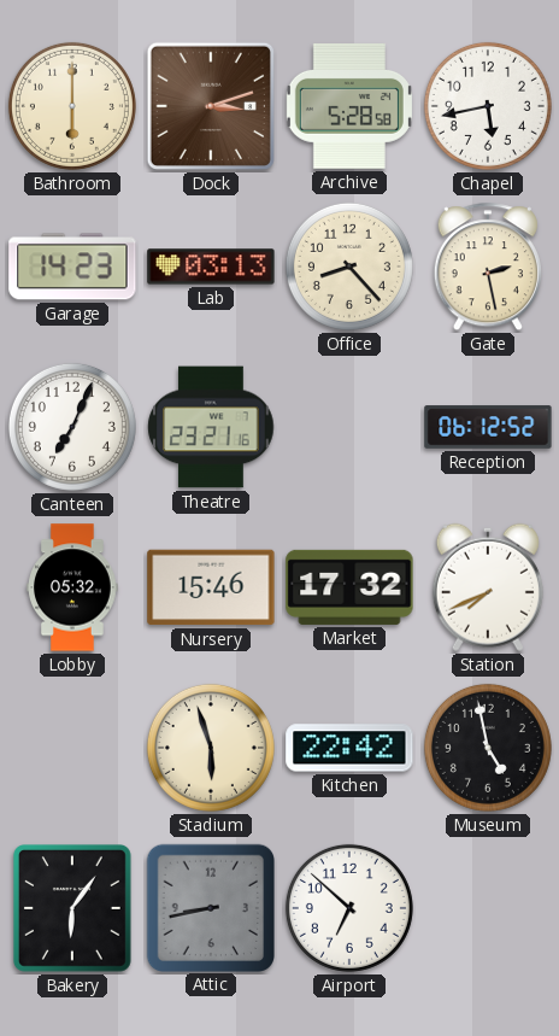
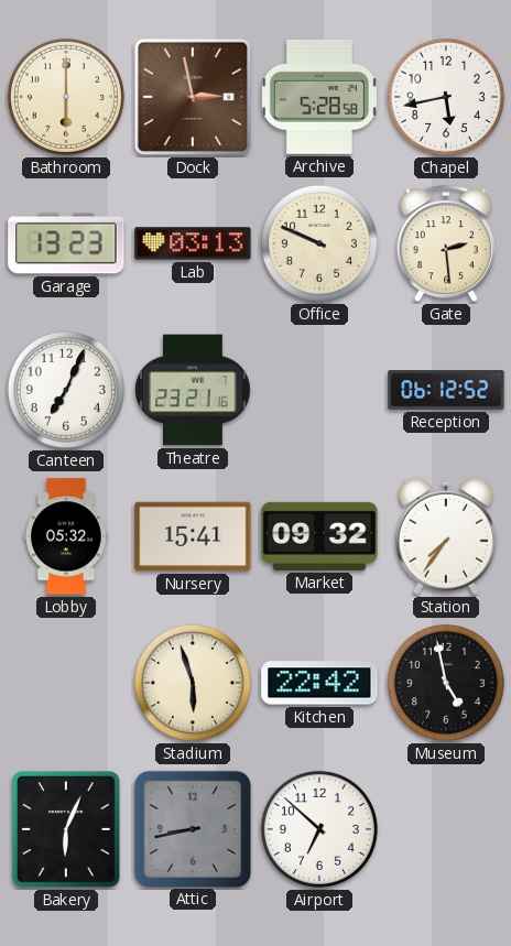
Dock: 3:12 -> 2:58 (193, 97)
Garage: 14:23 -> 13:23 (66, 243)
Office: 8:23 -> 9:49 (319, 243)
Gate: 2:28 -> 2:29 (446, 244)
Nursery: 15:46 -> 15:41 (193, 536)
Market: 17:32 -> 09:32 (319, 536)
Station: 7:41 -> 7:36 (446, 536)
Bakery: 6:06 -> 6:04 (66, 830)
